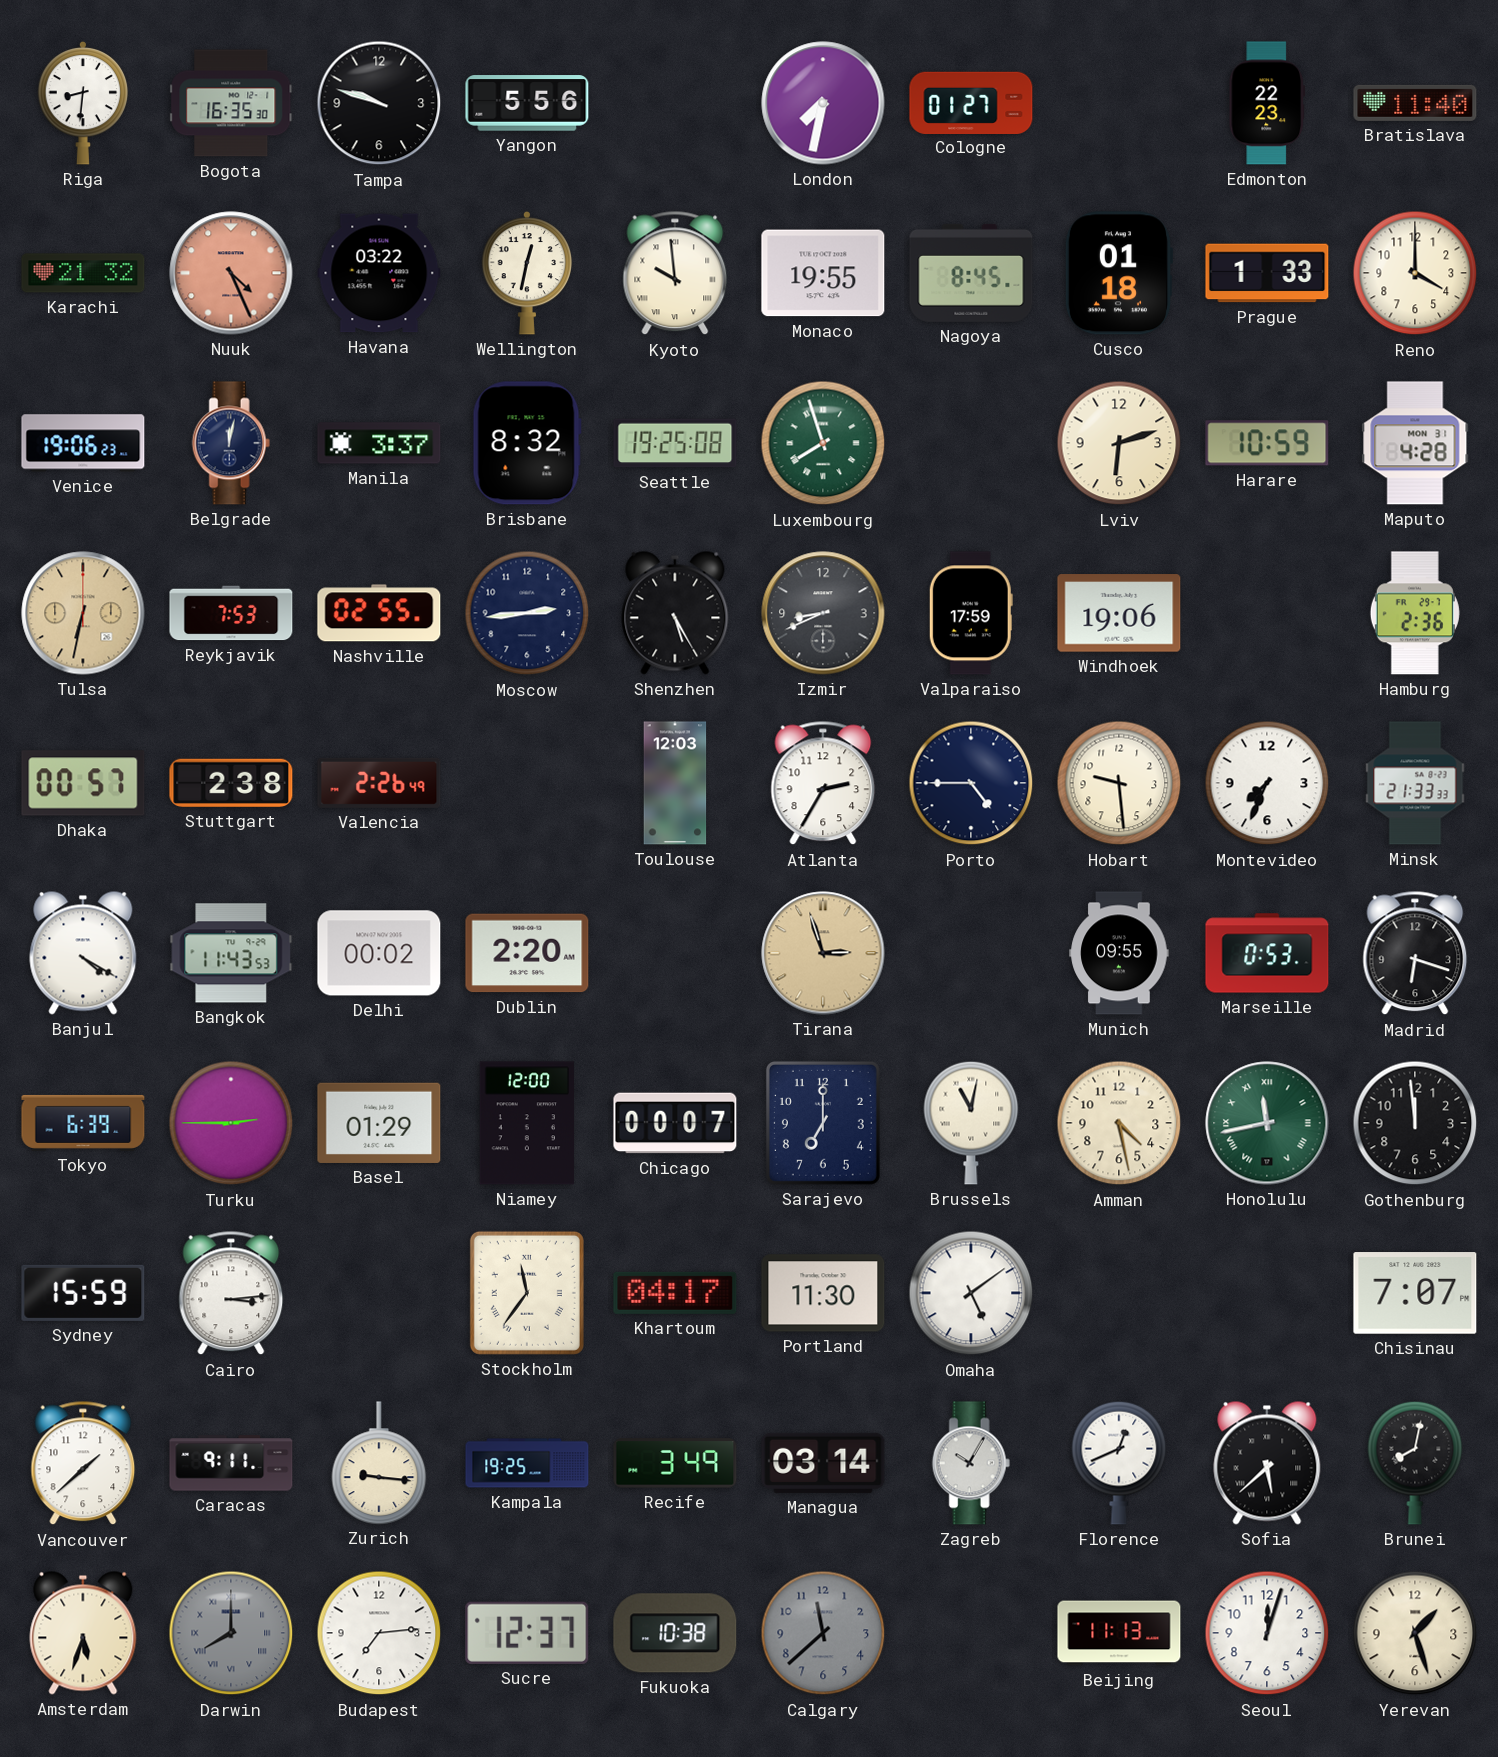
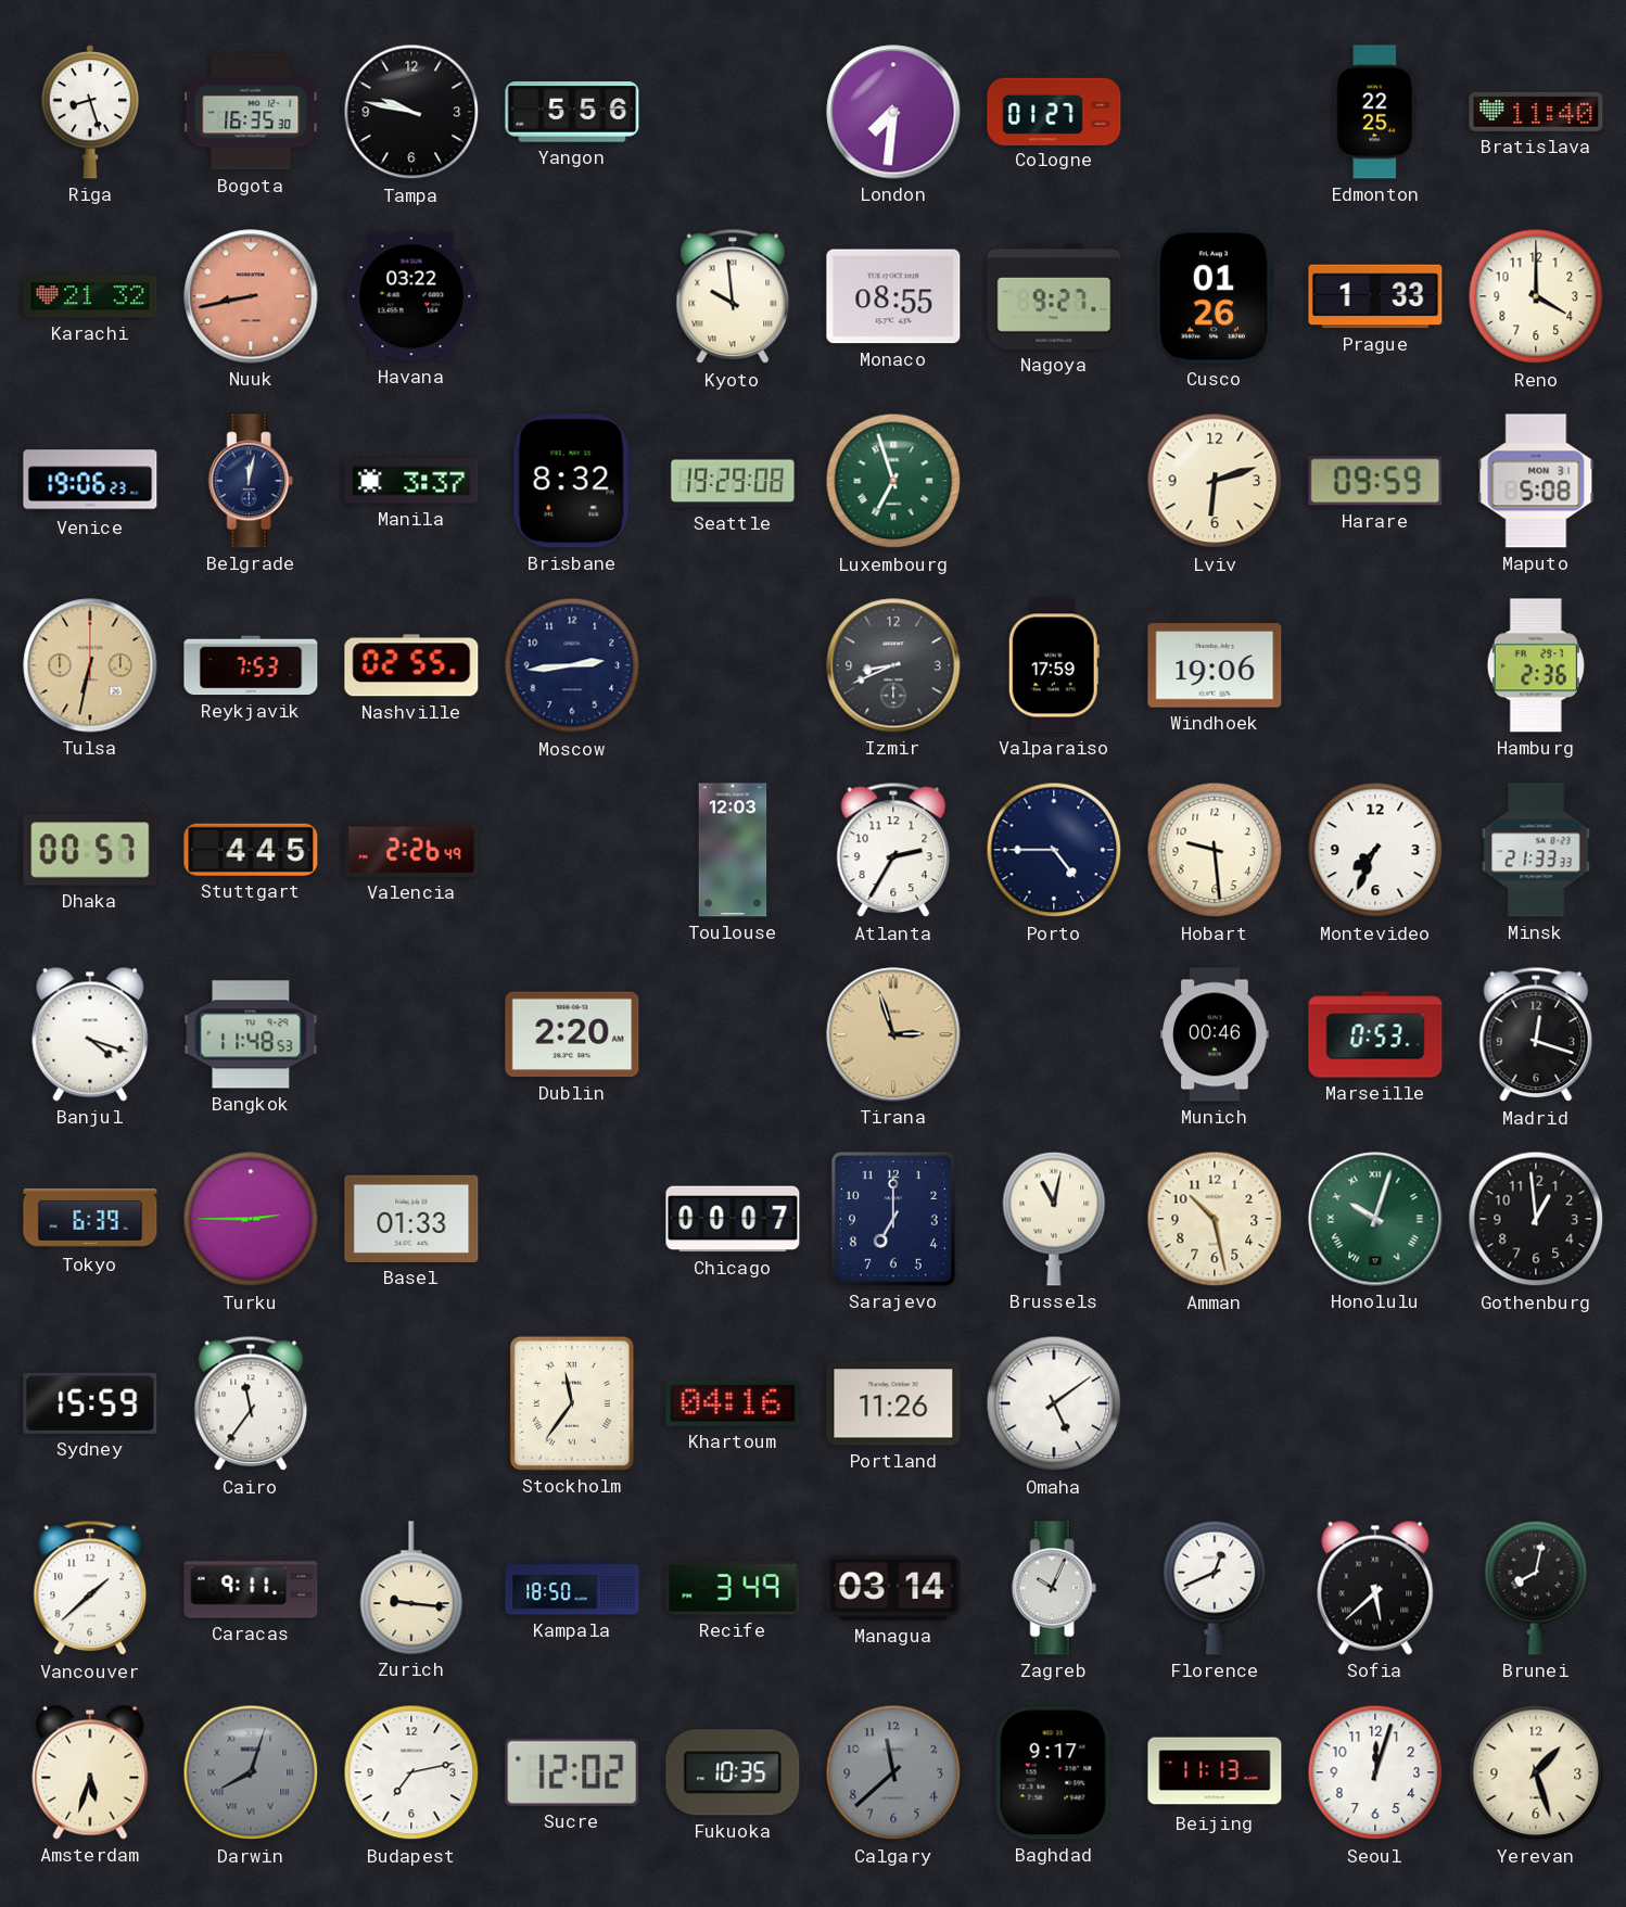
Riga: 8:31 -> 8:27 (90, 112)
Tampa: 9:48 -> 9:47 (411, 112)
London: 7:32 -> 7:31 (893, 112)
Edmonton: 22:23 -> 22:25 (1375, 112)
Nuuk: 4:26 -> 8:43 (251, 296)
Wellington: 12:32 -> none (527, 273)
Monaco: 19:55 -> 08:55 (893, 296)
Nagoya: 8:45 -> 9:27 (1054, 296)
Cusco: 01:18 -> 01:26 (1214, 296)
Seattle: 19:25 -> 19:29 (733, 481)
Luxembourg: 7:57 -> 6:57 (893, 481)
Harare: 10:59 -> 09:59 (1375, 481)
Maputo: 4:28 -> 5:08 (1536, 481)
Shenzhen: 5:25 -> none (675, 613)
Stuttgart: 2:38 -> 4:45 (251, 850)
Banjul: 4:20 -> 4:18 (90, 1034)
Bangkok: 11:43 -> 11:48 (251, 1034)
Delhi: 00:02 -> none (379, 953)
Munich: 09:55 -> 00:46 (1215, 1034)
Madrid: 6:18 -> 12:18 (1536, 1034)
Basel: 01:29 -> 01:33 (411, 1219)
Niamey: 12:00 -> none (526, 1123)
Amman: 4:28 -> 10:28 (1215, 1219)
Honolulu: 11:43 -> 10:03 (1375, 1219)
Gothenburg: 11:59 -> 12:59 (1536, 1219)
Cairo: 3:14 -> 11:36 (251, 1403)
Khartoum: 04:17 -> 04:16 (733, 1403)
Portland: 11:30 -> 11:26 (893, 1403)
Chisinau: 7:07 -> none (1415, 1293)
Kampala: 19:25 -> 18:50 (572, 1588)
Zagreb: 10:05 -> 10:04 (1054, 1588)
Darwin: 8:00 -> 8:03 (251, 1772)
Budapest: 7:14 -> 7:13 (411, 1772)
Sucre: 12:37 -> 12:02 (572, 1772)
Fukuoka: 10:38 -> 10:35 (733, 1772)
Baghdad: none -> 9:17 (1054, 1772)
